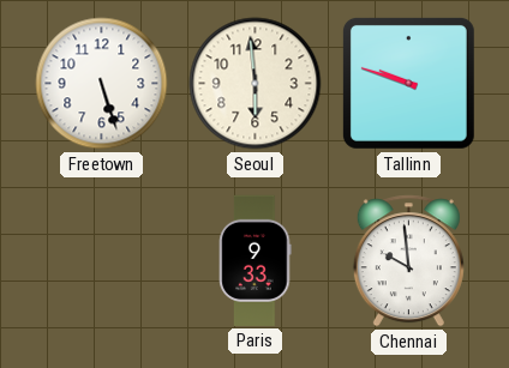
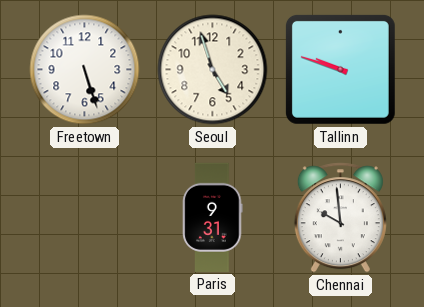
Seoul: 5:59 -> 4:57 (213, 70)
Paris: 9:33 -> 9:31 (213, 217)
